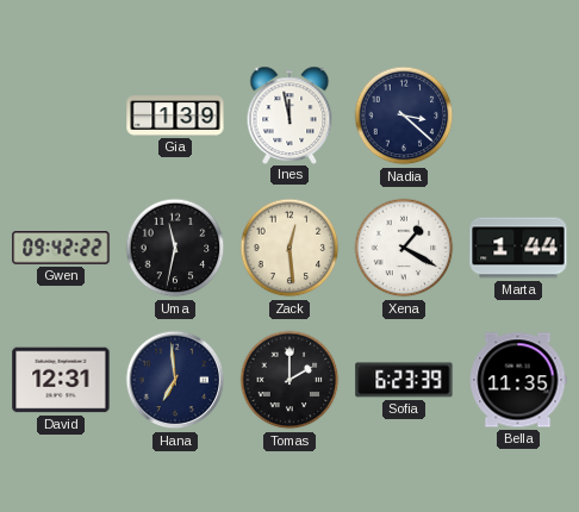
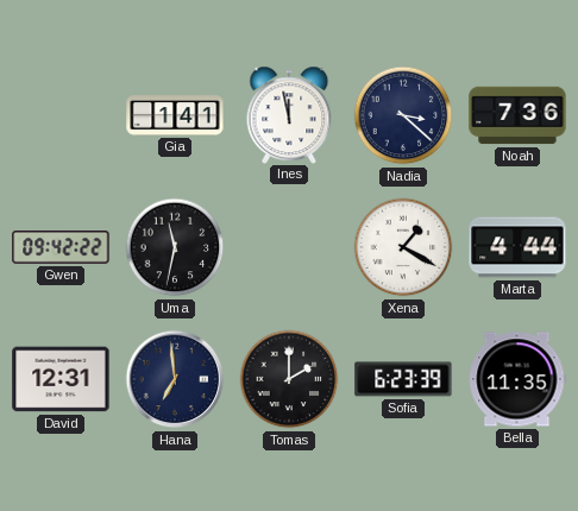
Gia: 1:39 -> 1:41 (175, 115)
Noah: none -> 7:36 (517, 115)
Zack: 12:29 -> none (289, 248)
Marta: 1:44 -> 4:44 (517, 247)
